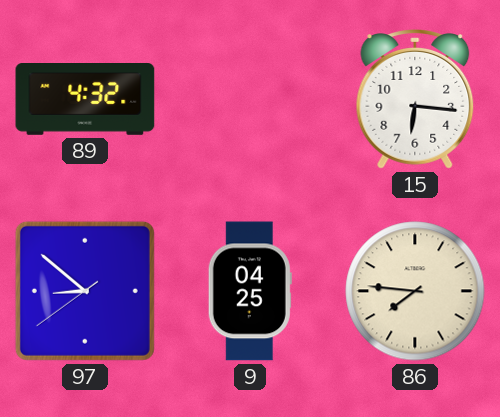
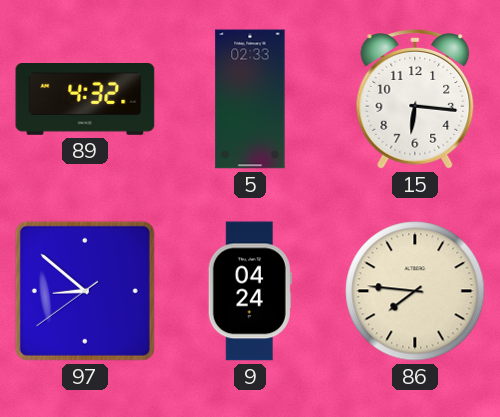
5: none -> 02:33 (250, 99)
9: 04:25 -> 04:24 (250, 291)
